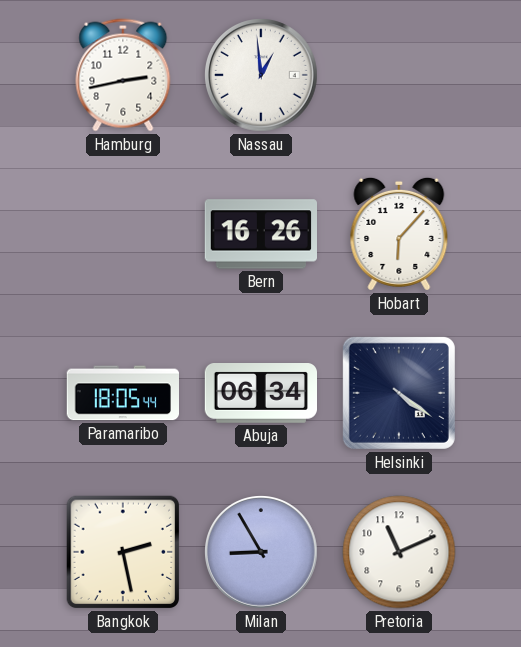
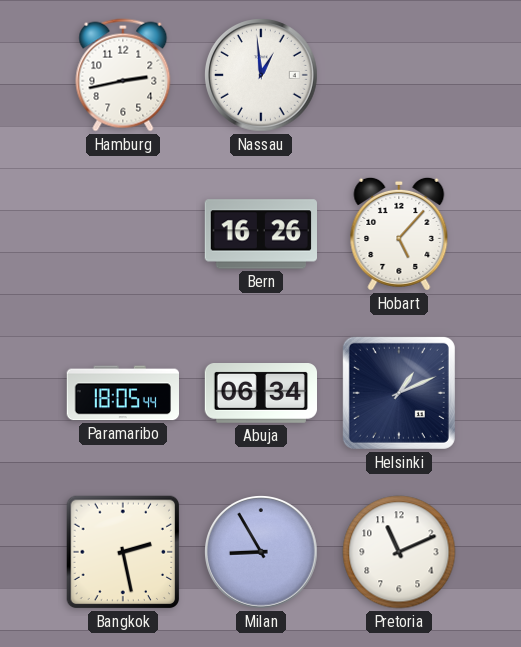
Hobart: 6:07 -> 5:07 (399, 234)
Helsinki: 4:21 -> 1:11 (399, 393)
